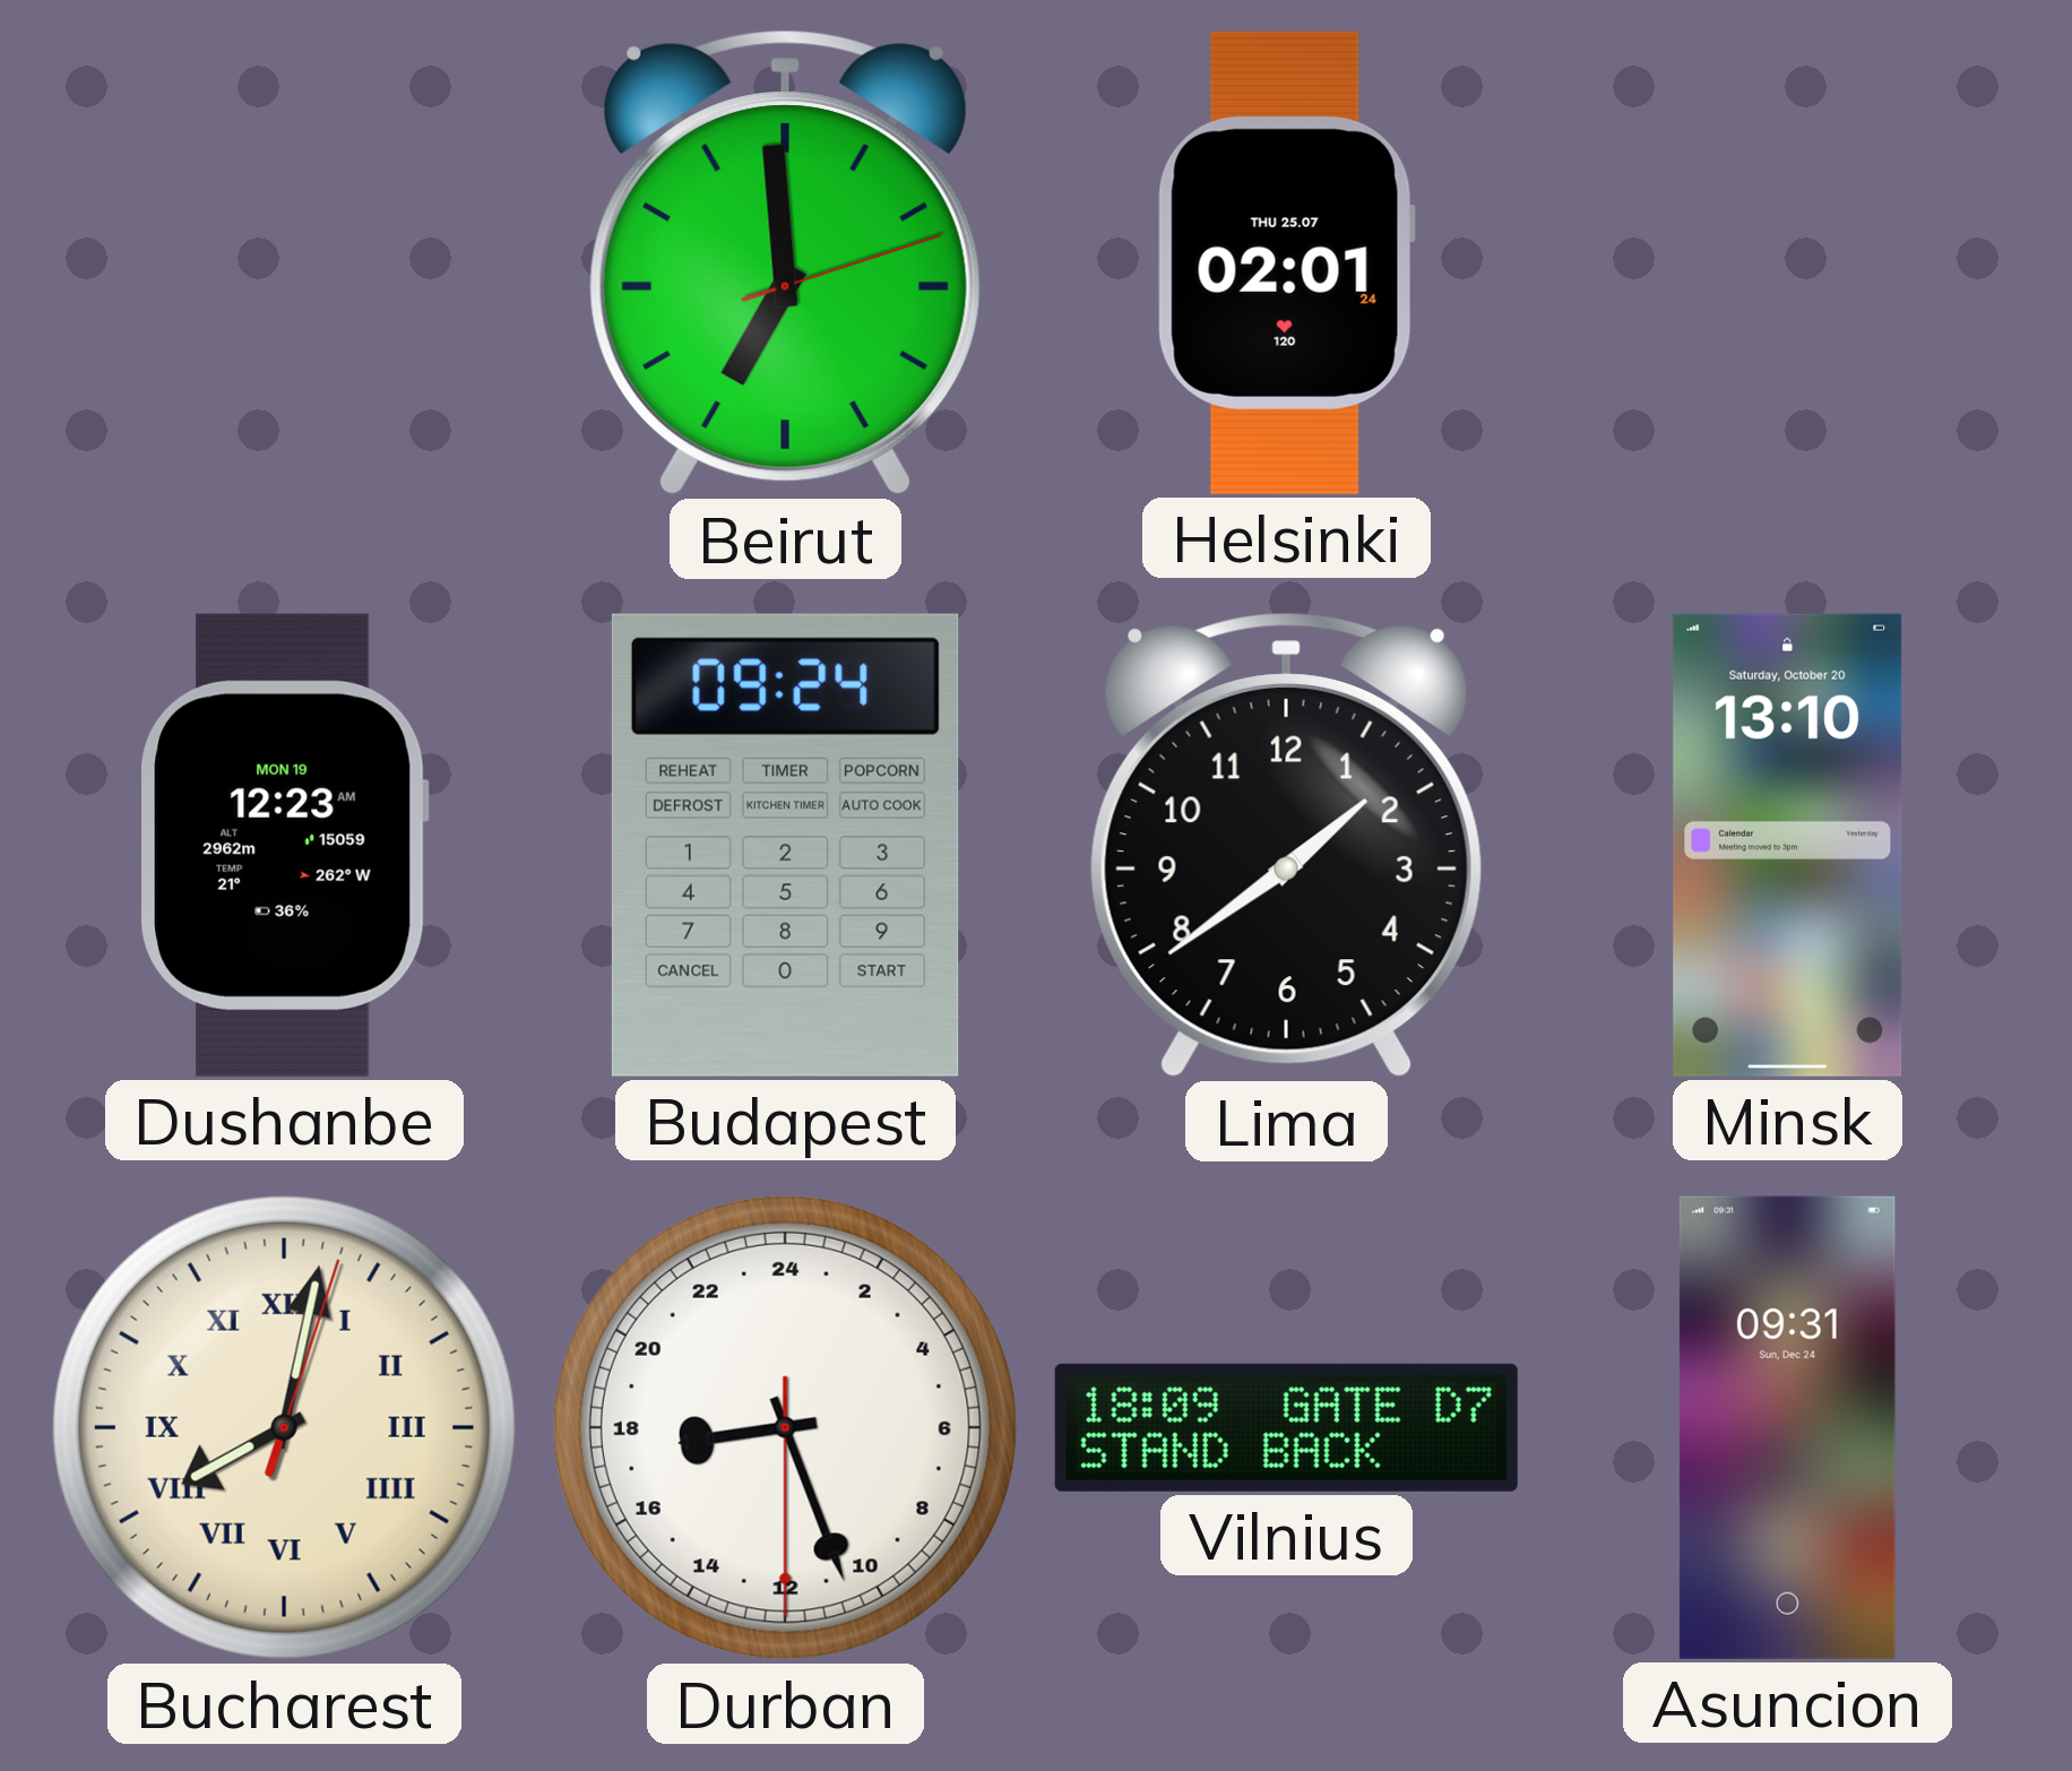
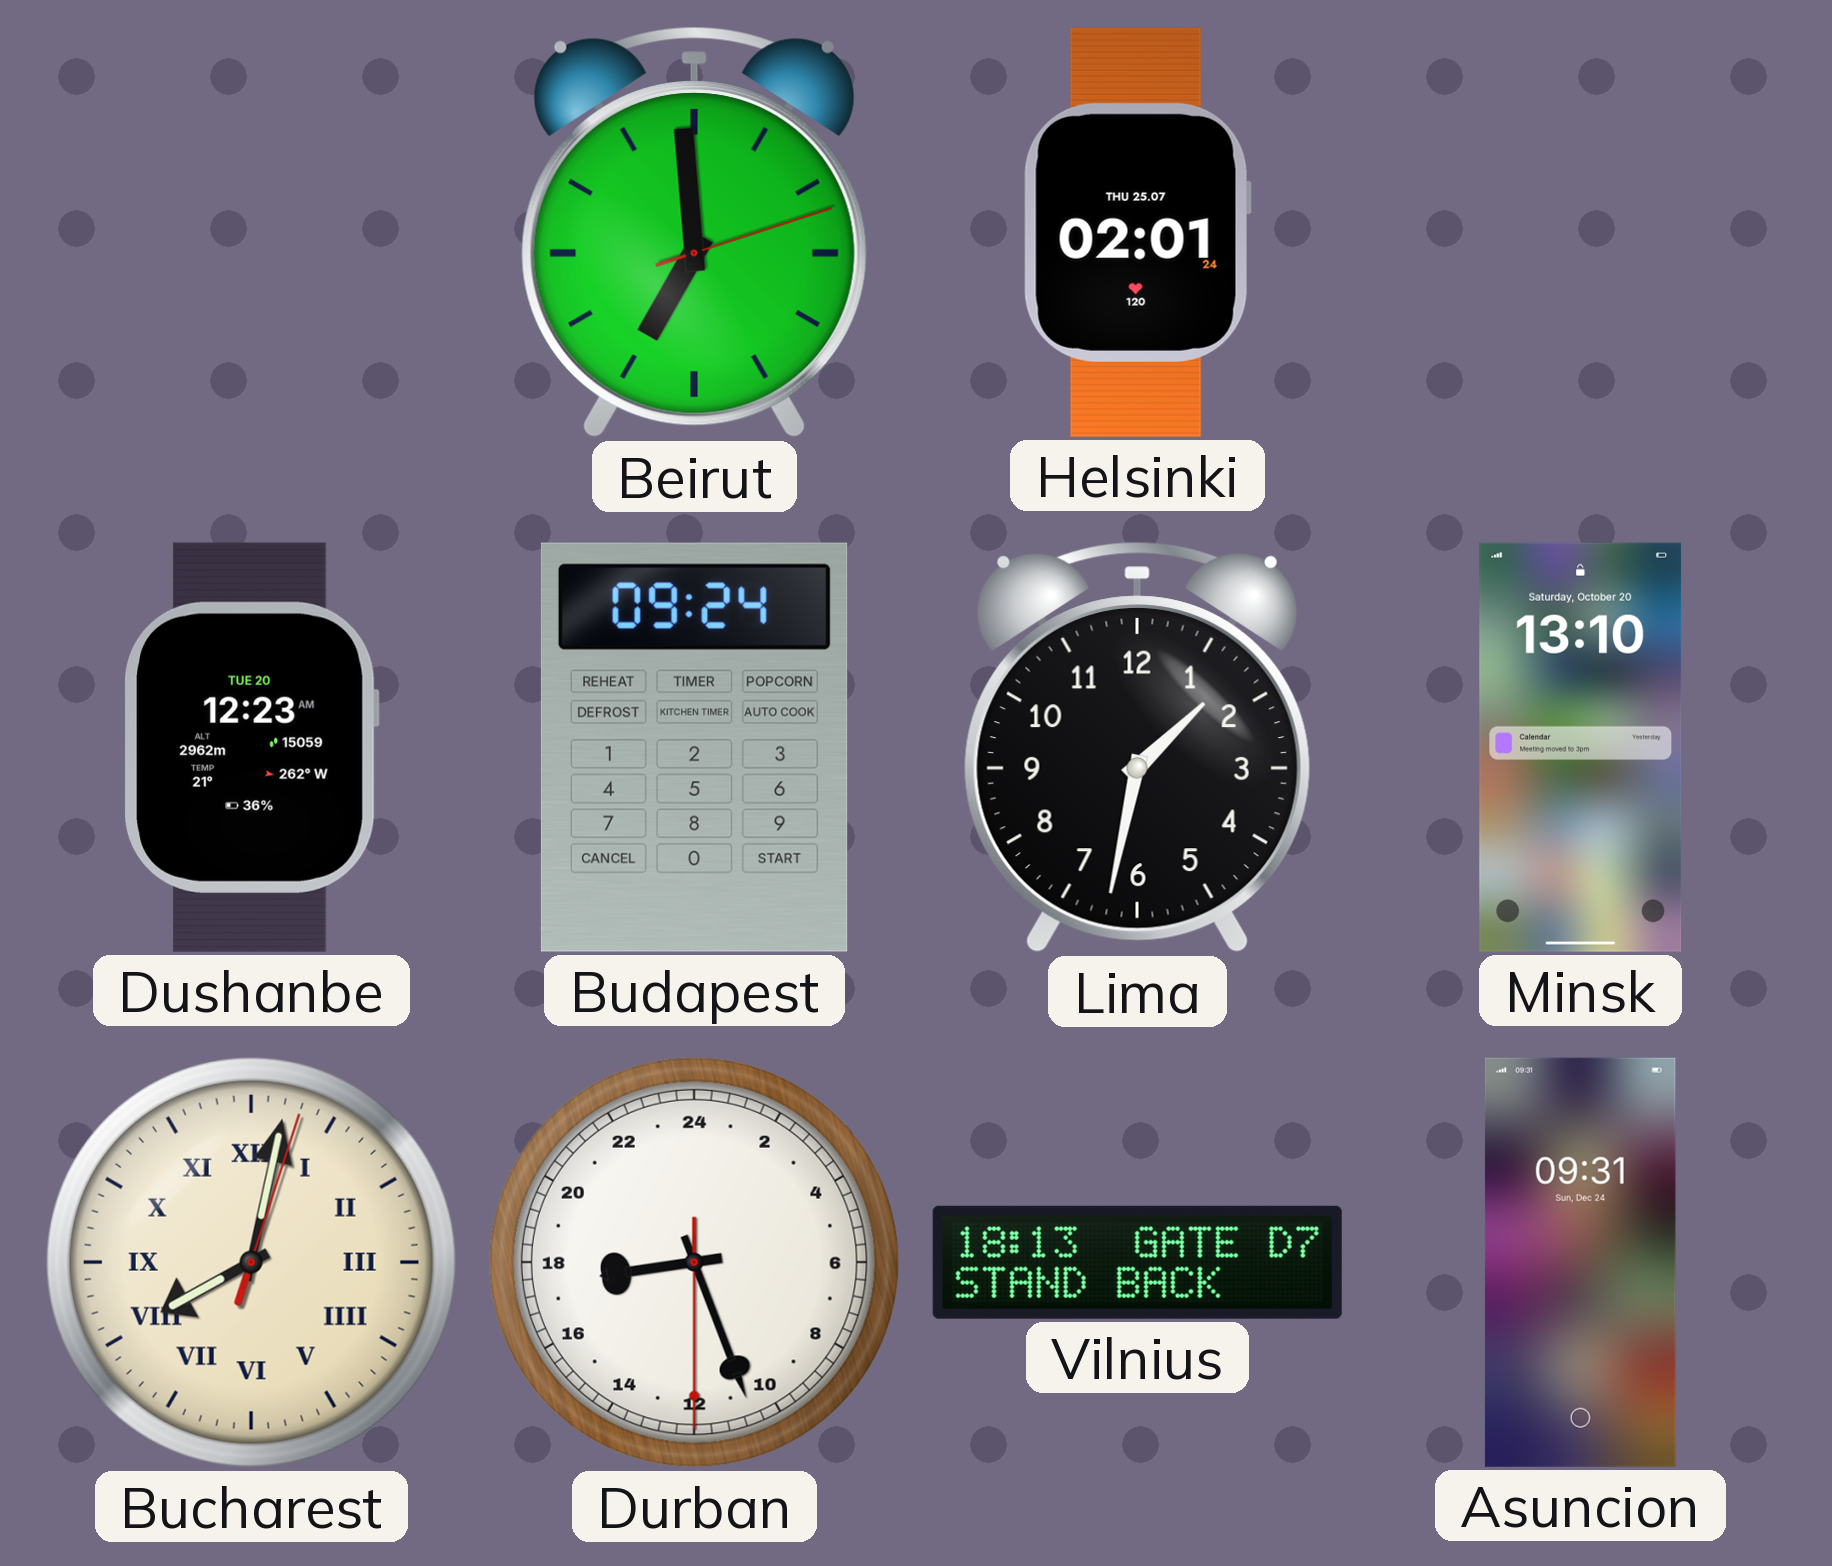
Dushanbe date: MON 19 -> TUE 20 (251, 747)
Lima: 1:39 -> 1:32 (1137, 747)
Vilnius: 18:09 -> 18:13 (1137, 1262)
